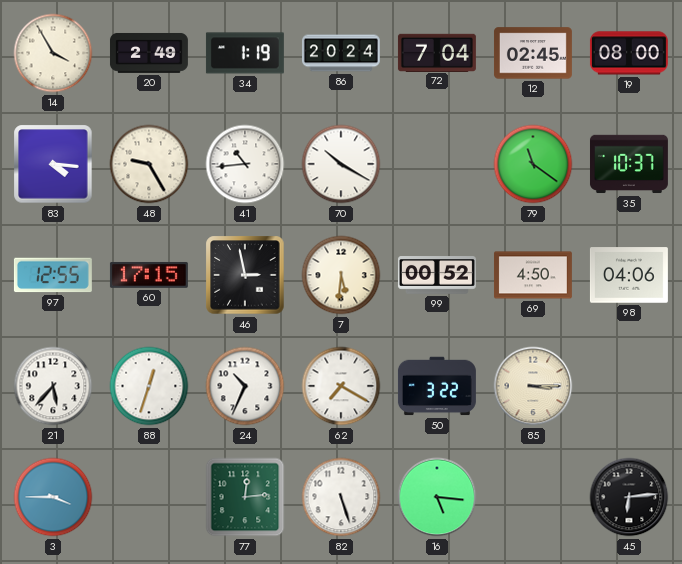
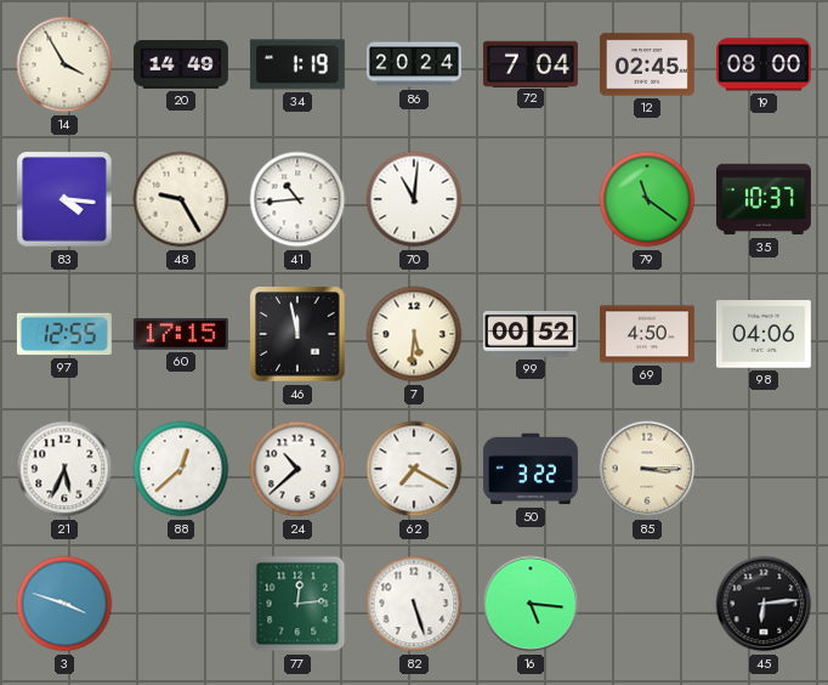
20: 2:49 -> 14:49 (181, 64)
70: 10:20 -> 11:01 (414, 199)
46: 2:58 -> 11:58 (297, 334)
21: 5:37 -> 5:34 (64, 469)
88: 12:33 -> 12:38 (181, 469)
24: 10:34 -> 10:38 (297, 469)
3: 3:45 -> 3:48 (64, 604)
